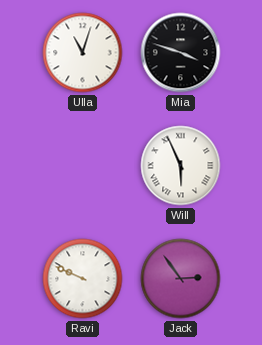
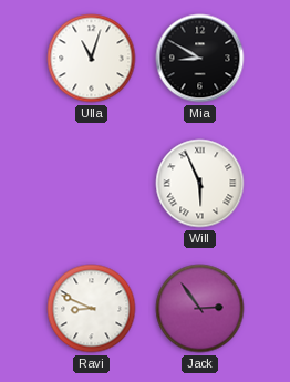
Mia: 3:48 -> 8:50 (200, 59)
Ravi: 9:49 -> 8:49 (92, 309)
